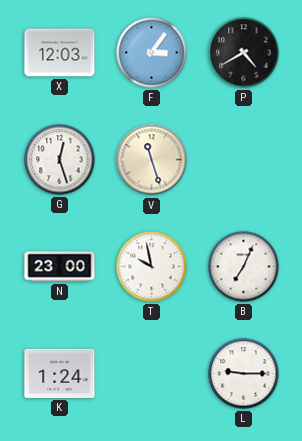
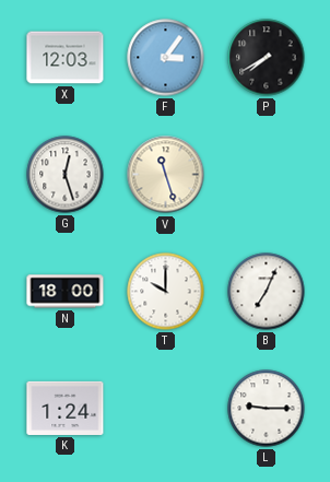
P: 4:40 -> 7:40 (267, 58)
N: 23:00 -> 18:00 (66, 292)
T: 9:58 -> 10:00 (166, 292)
